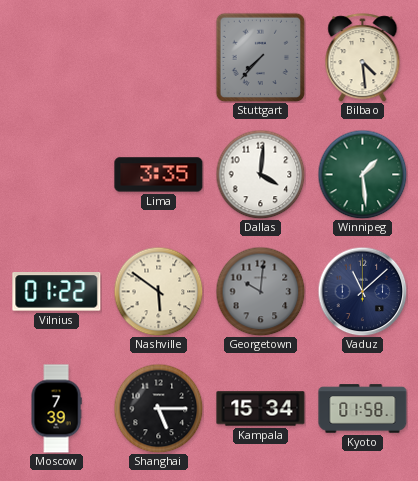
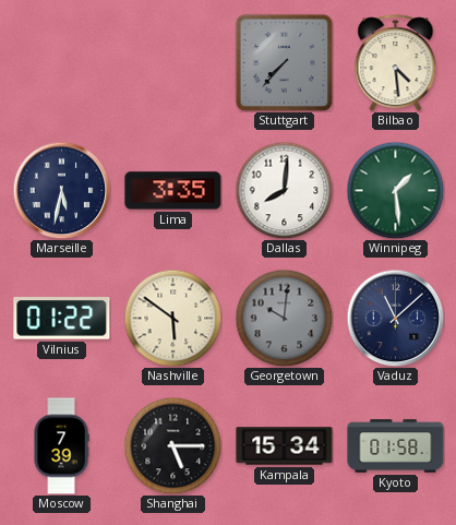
Marseille: none -> 5:32 (61, 190)
Dallas: 4:01 -> 8:01 (284, 190)
